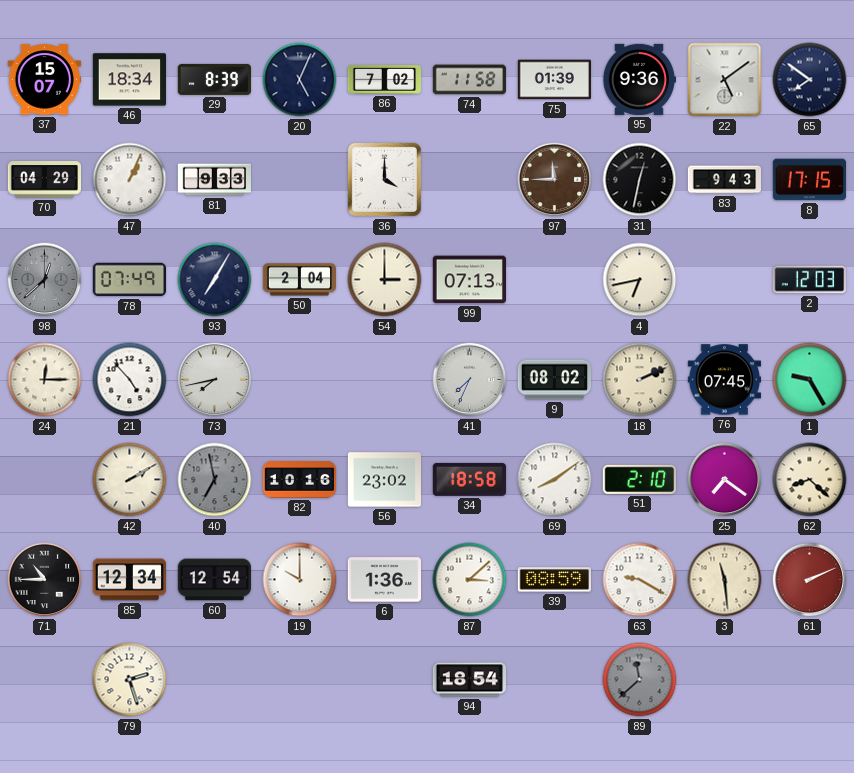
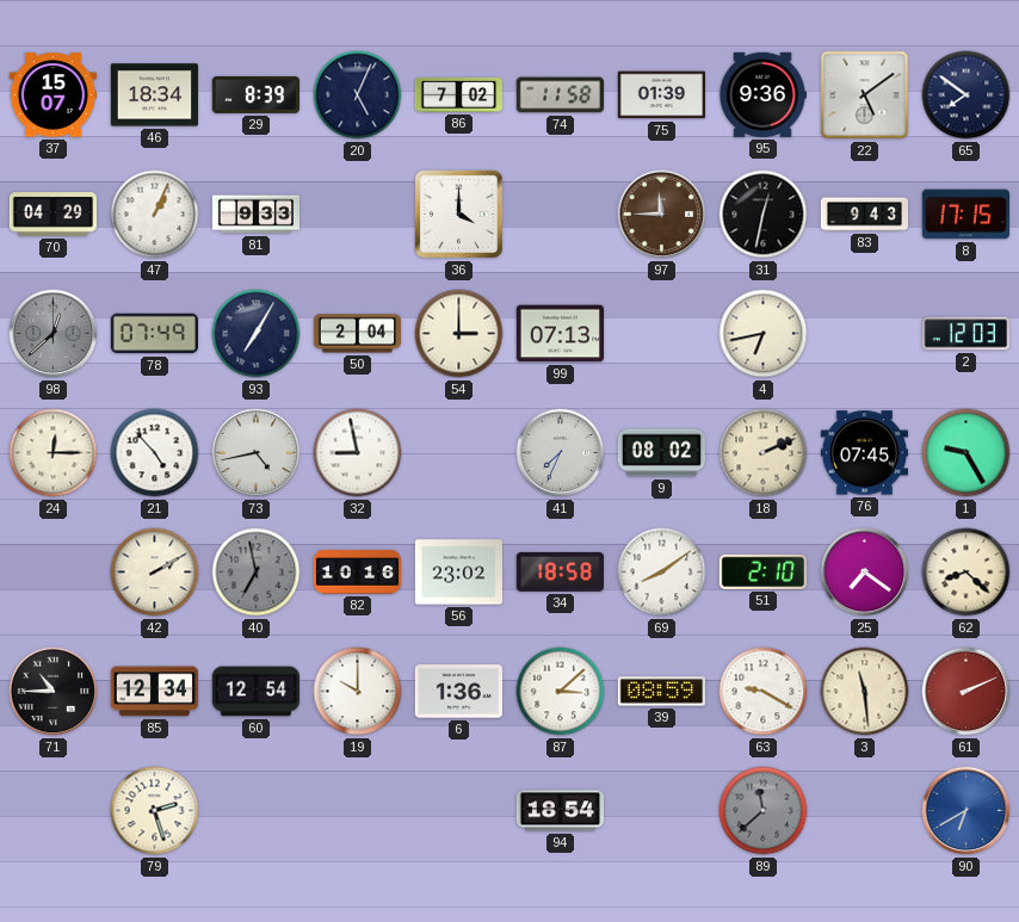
73: 7:43 -> 4:43 (257, 453)
32: none -> 8:58 (358, 453)
90: none -> 6:40 (966, 811)
